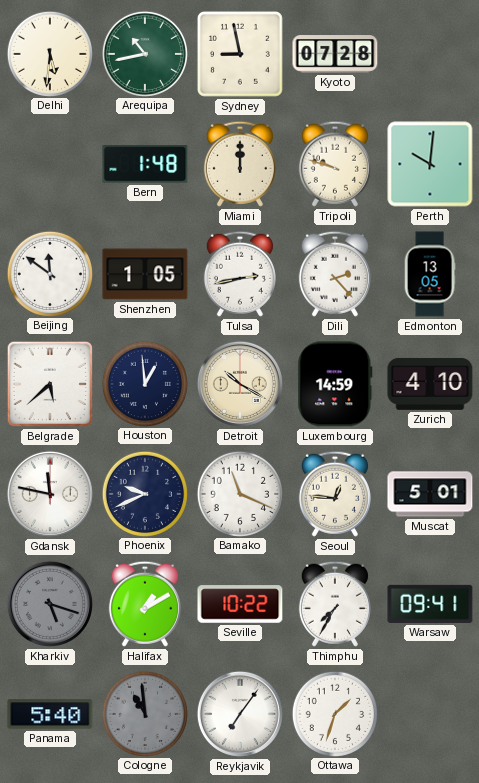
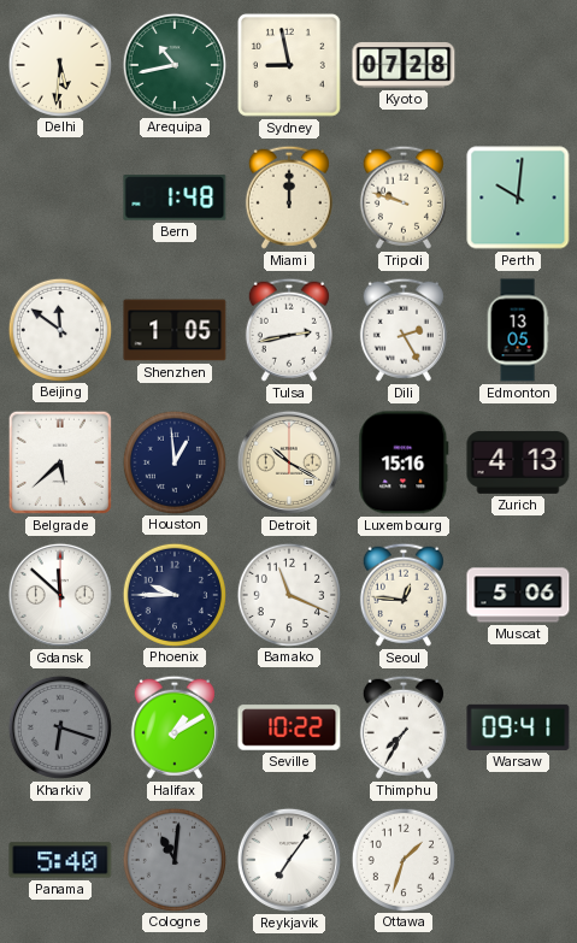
Dili: 2:23 -> 2:25 (404, 330)
Luxembourg: 14:59 -> 15:16 (404, 462)
Zurich: 4:10 -> 4:13 (518, 462)
Gdansk: 11:47 -> 11:52 (60, 595)
Phoenix: 9:41 -> 9:45 (173, 594)
Muscat: 5:01 -> 5:06 (518, 595)
Kharkiv: 5:18 -> 6:18 (60, 727)
Cologne: 10:59 -> 11:01 (173, 859)
